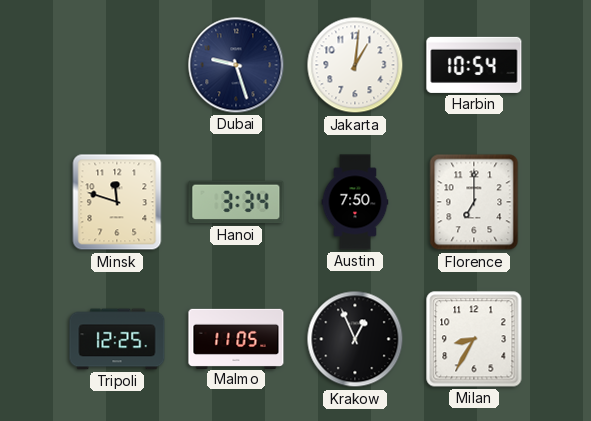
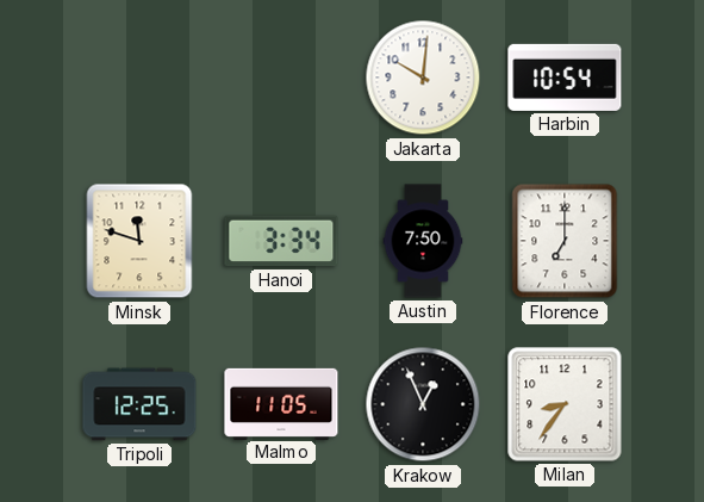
Dubai: 9:27 -> none (236, 65)
Jakarta: 1:01 -> 10:01 (423, 78)
Milan: 8:35 -> 8:36 (565, 404)
